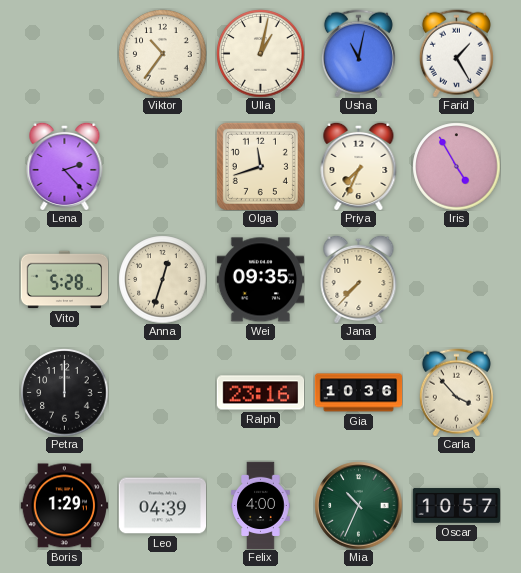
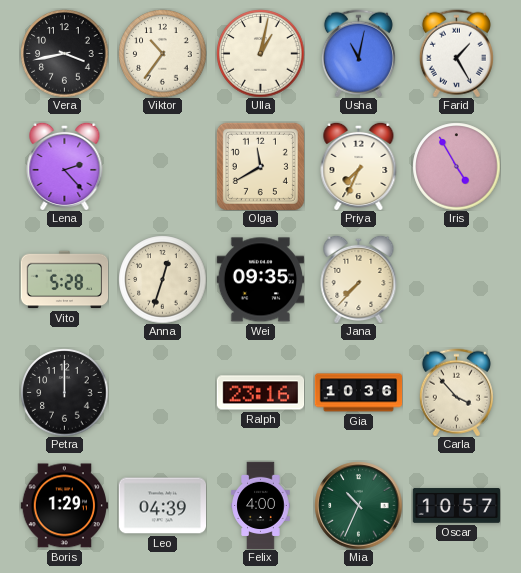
Vera: none -> 3:43 (64, 53)
Olga: 11:42 -> 11:40 (260, 166)
